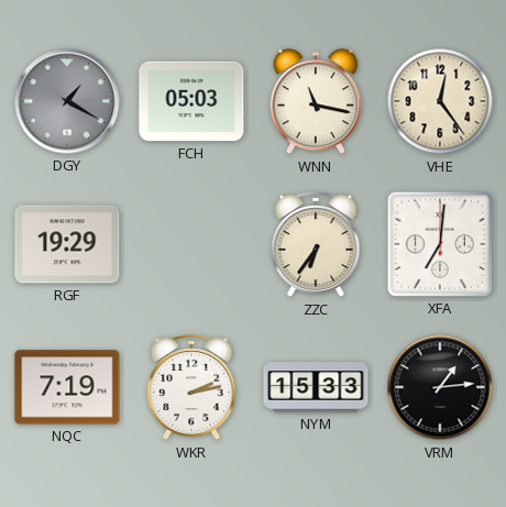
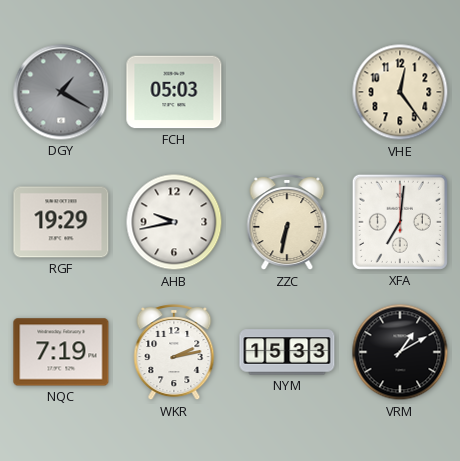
WNN: 11:17 -> none (316, 101)
AHB: none -> 9:43 (174, 222)
ZZC: 6:36 -> 6:32 (287, 223)
VRM: 1:14 -> 1:10 (400, 352)
